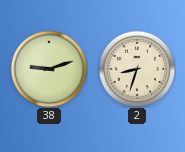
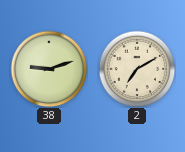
2: 8:33 -> 7:10 (137, 69)
